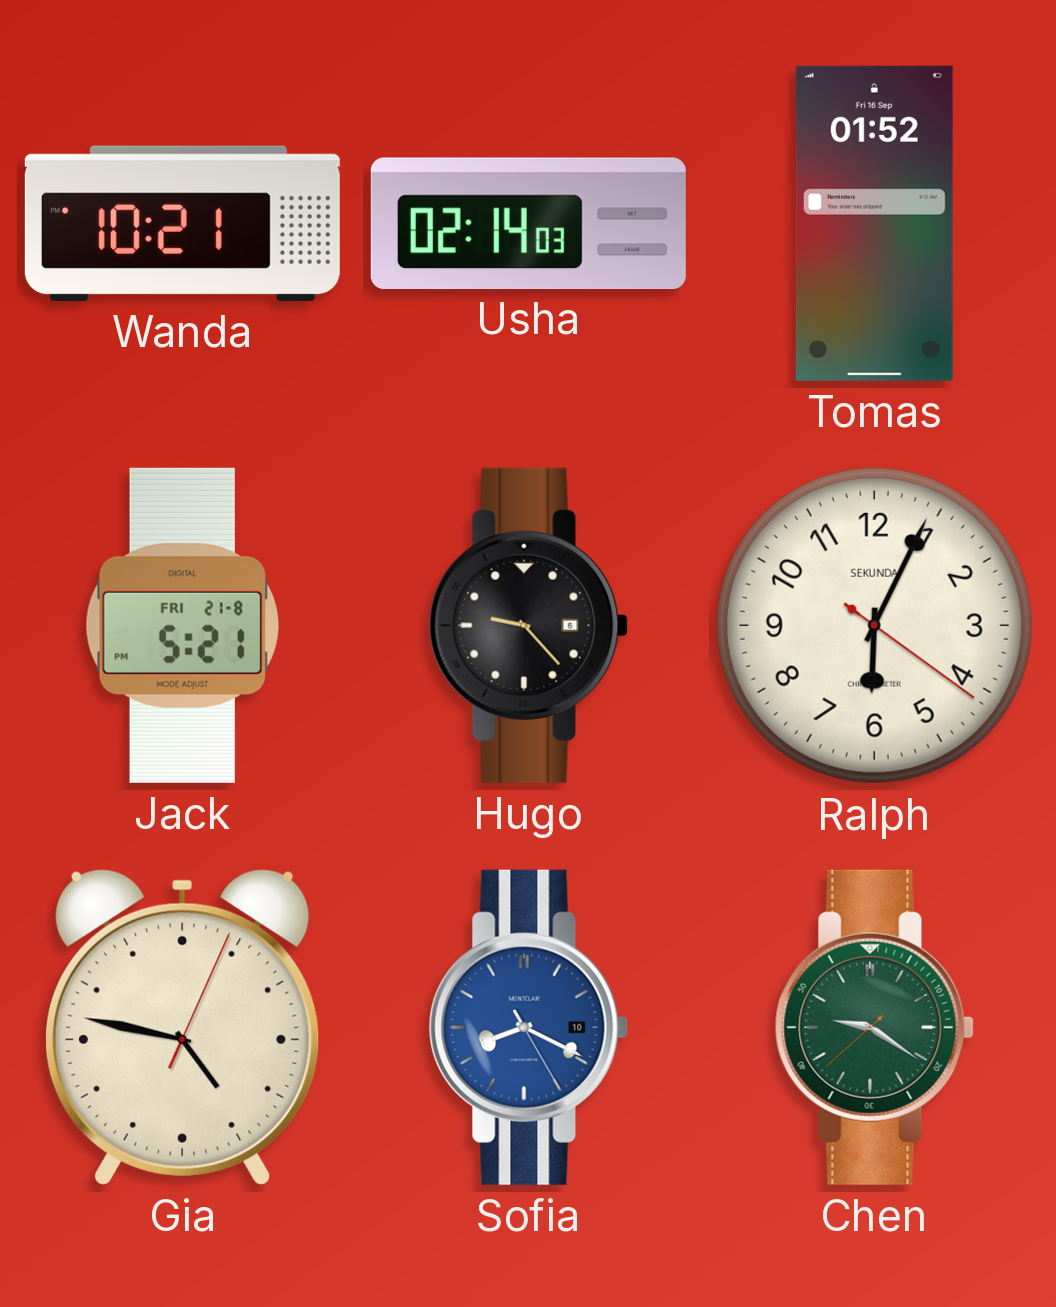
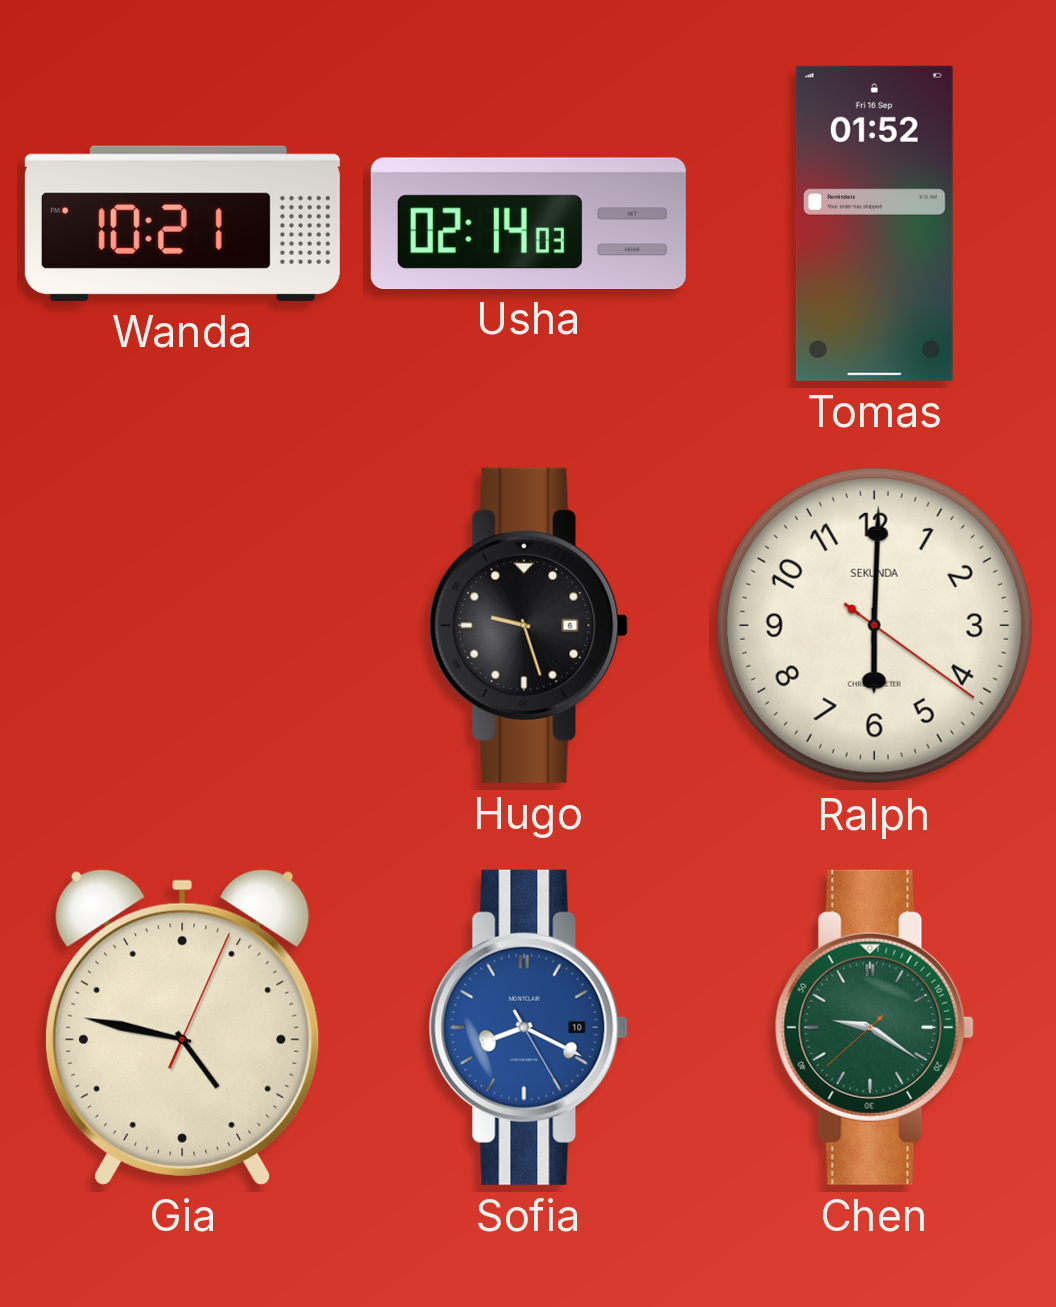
Jack: 5:21 -> none (182, 625)
Hugo: 9:23 -> 9:27 (528, 625)
Ralph: 6:04 -> 6:00 (874, 625)
